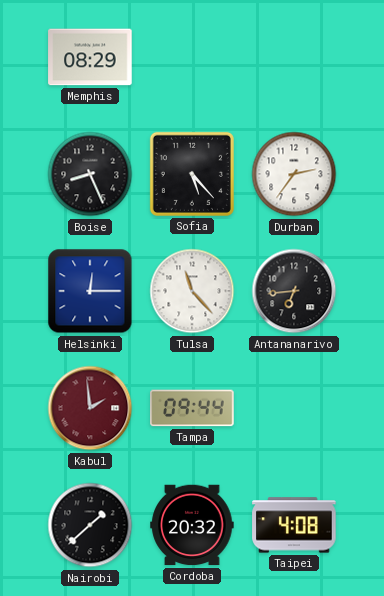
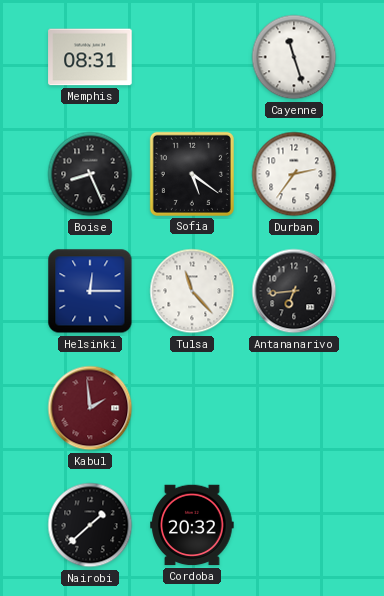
Memphis: 08:29 -> 08:31 (90, 57)
Cayenne: none -> 11:27 (294, 57)
Sofia: 5:23 -> 5:21 (192, 174)
Tampa: 09:44 -> none (192, 408)
Taipei: 4:08 -> none (294, 525)
